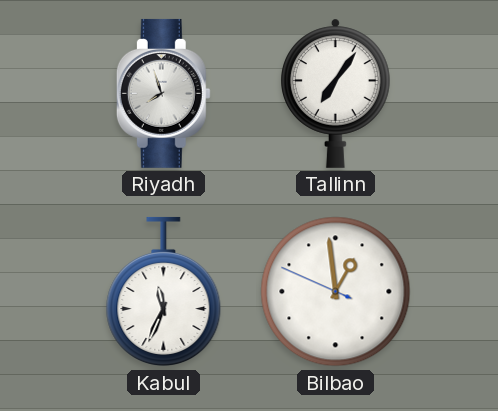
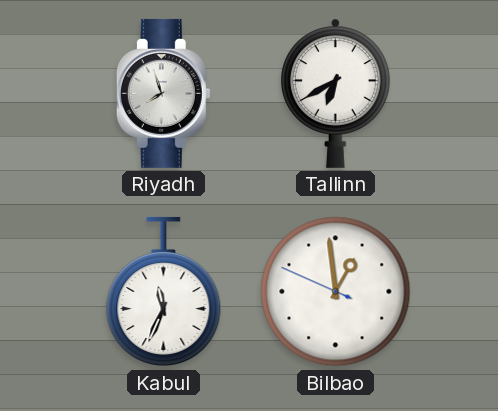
Tallinn: 7:06 -> 6:40 (336, 93)
